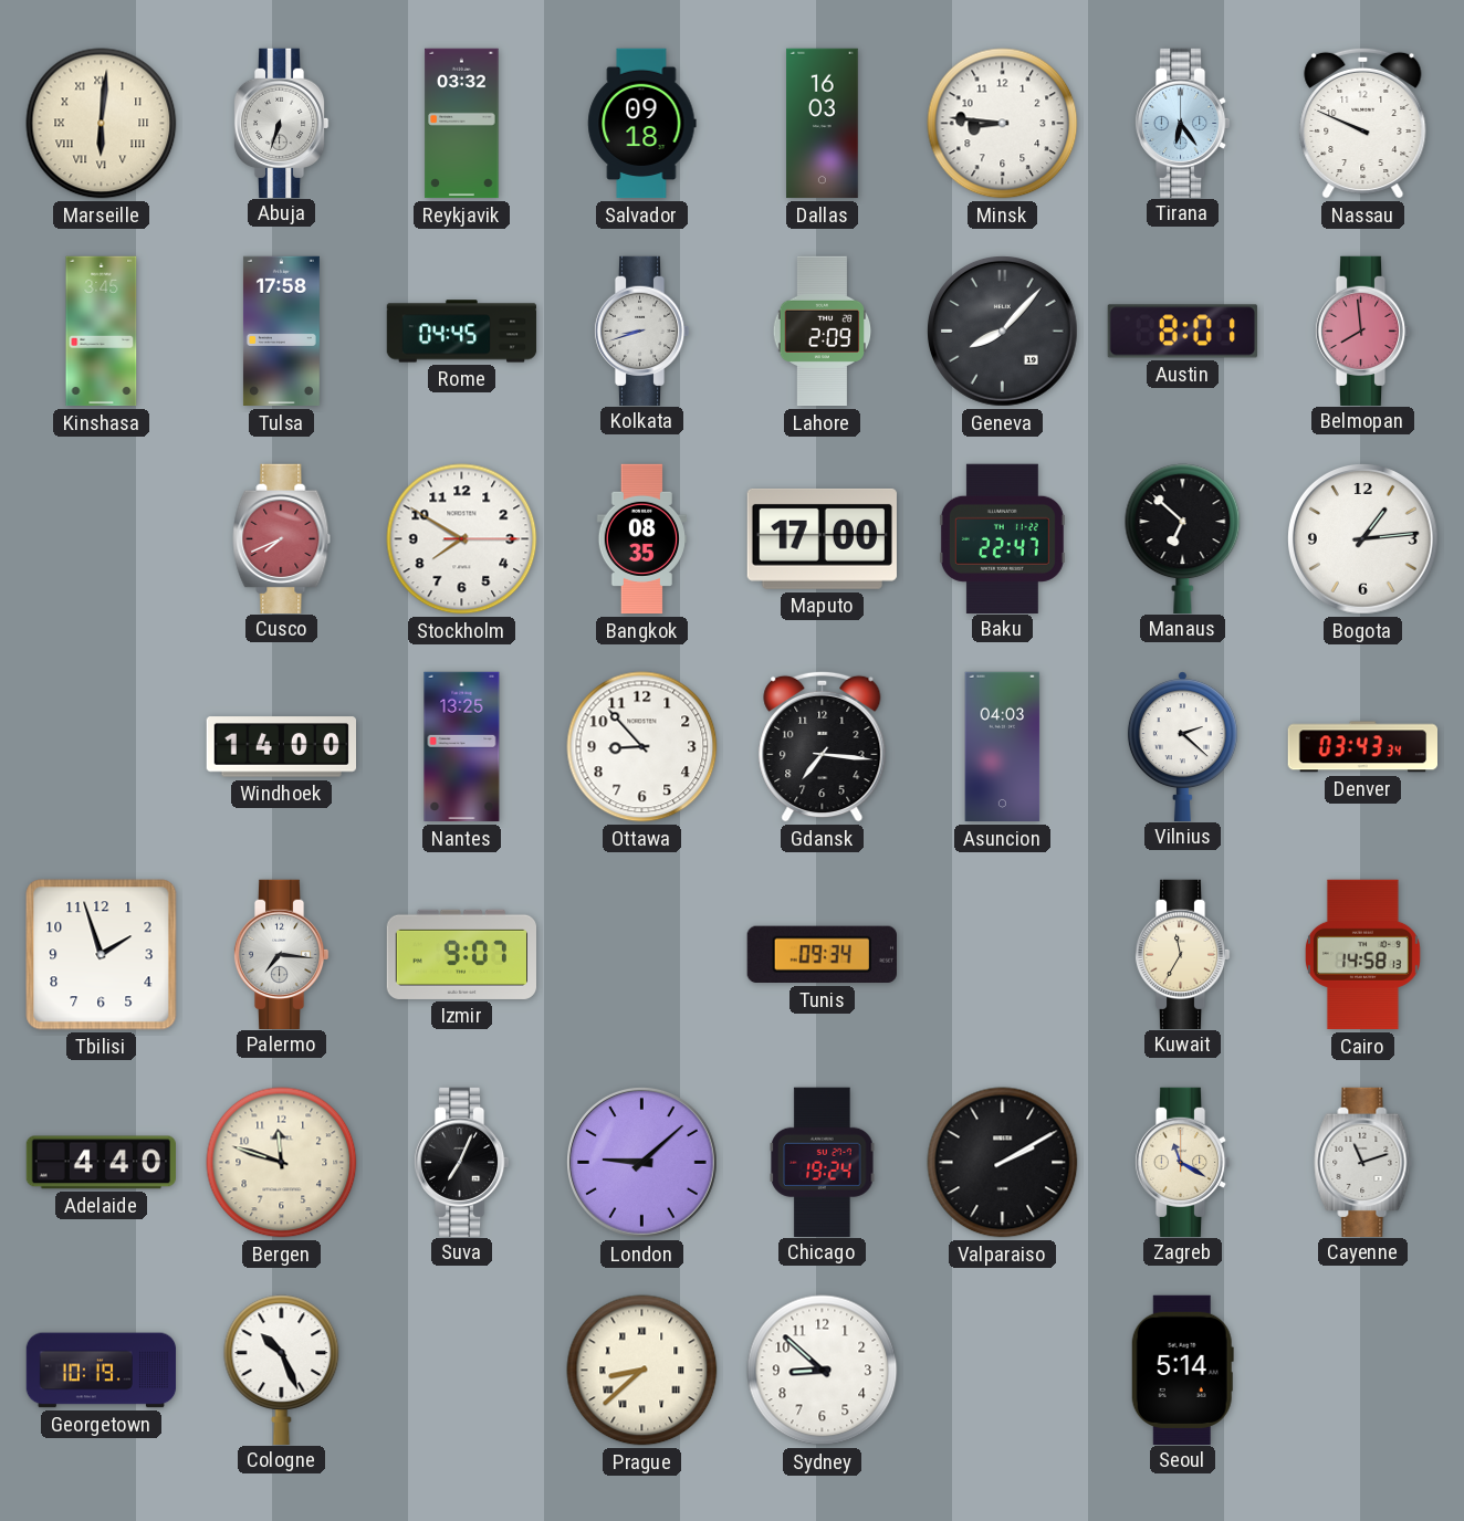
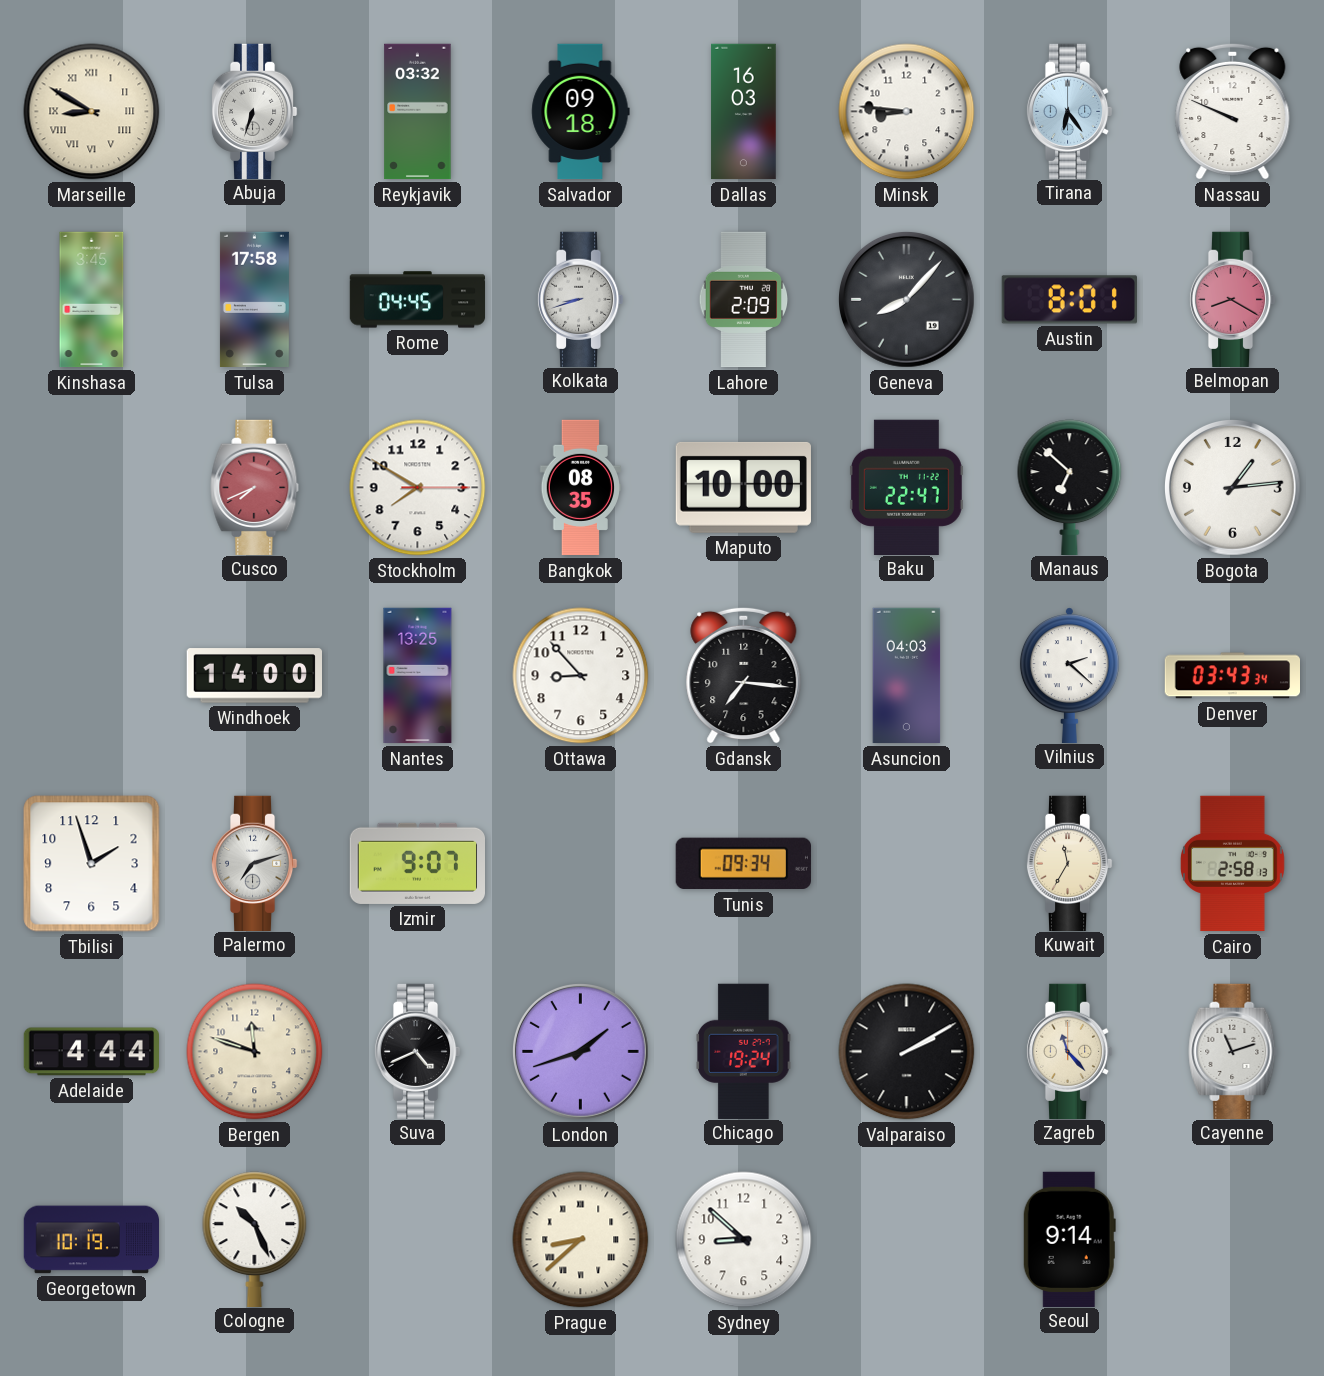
Marseille: 6:01 -> 8:50 (92, 112)
Belmopan: 7:59 -> 8:20 (1232, 299)
Maputo: 17:00 -> 10:00 (743, 487)
Palermo: 7:16 -> 7:12 (254, 863)
Cairo: 14:58 -> 2:58 (1232, 864)
Adelaide: 4:40 -> 4:44 (91, 1052)
Suva: 7:04 -> 4:41 (417, 1051)
London: 9:08 -> 1:42 (581, 1052)
Zagreb: 11:20 -> 11:23 (1069, 1051)
Seoul: 5:14 -> 9:14 (1069, 1239)
